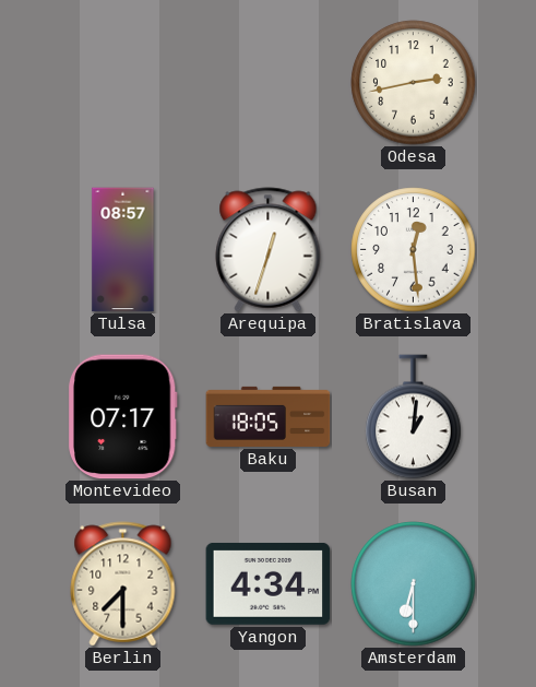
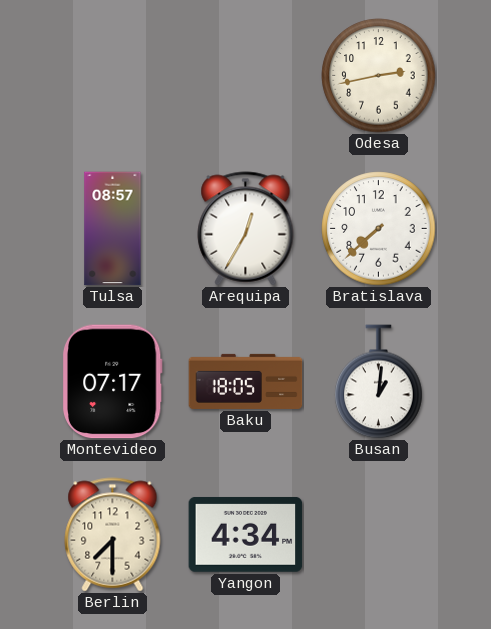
Arequipa: 12:33 -> 12:35 (246, 229)
Bratislava: 12:29 -> 7:38 (379, 229)
Amsterdam: 6:30 -> none (414, 584)
